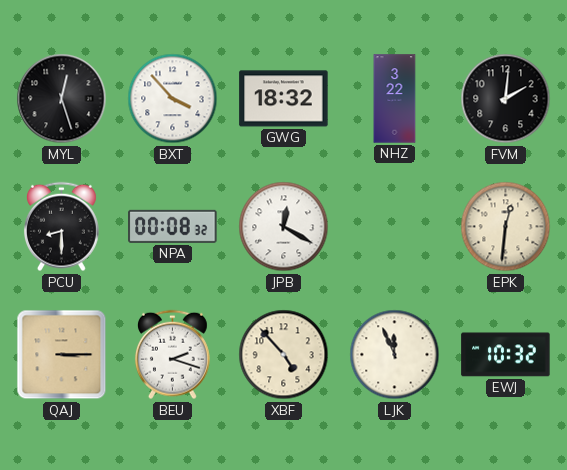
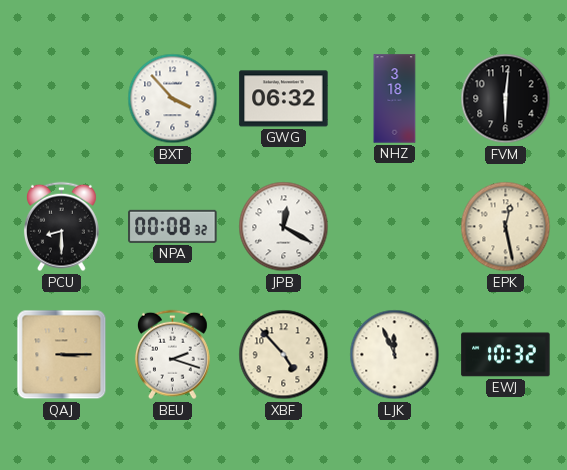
MYL: 12:27 -> none (62, 99)
GWG: 18:32 -> 06:32 (284, 99)
NHZ: 3:22 -> 3:18 (395, 99)
FVM: 2:01 -> 6:01 (506, 99)
EPK: 12:31 -> 12:28 (506, 227)
